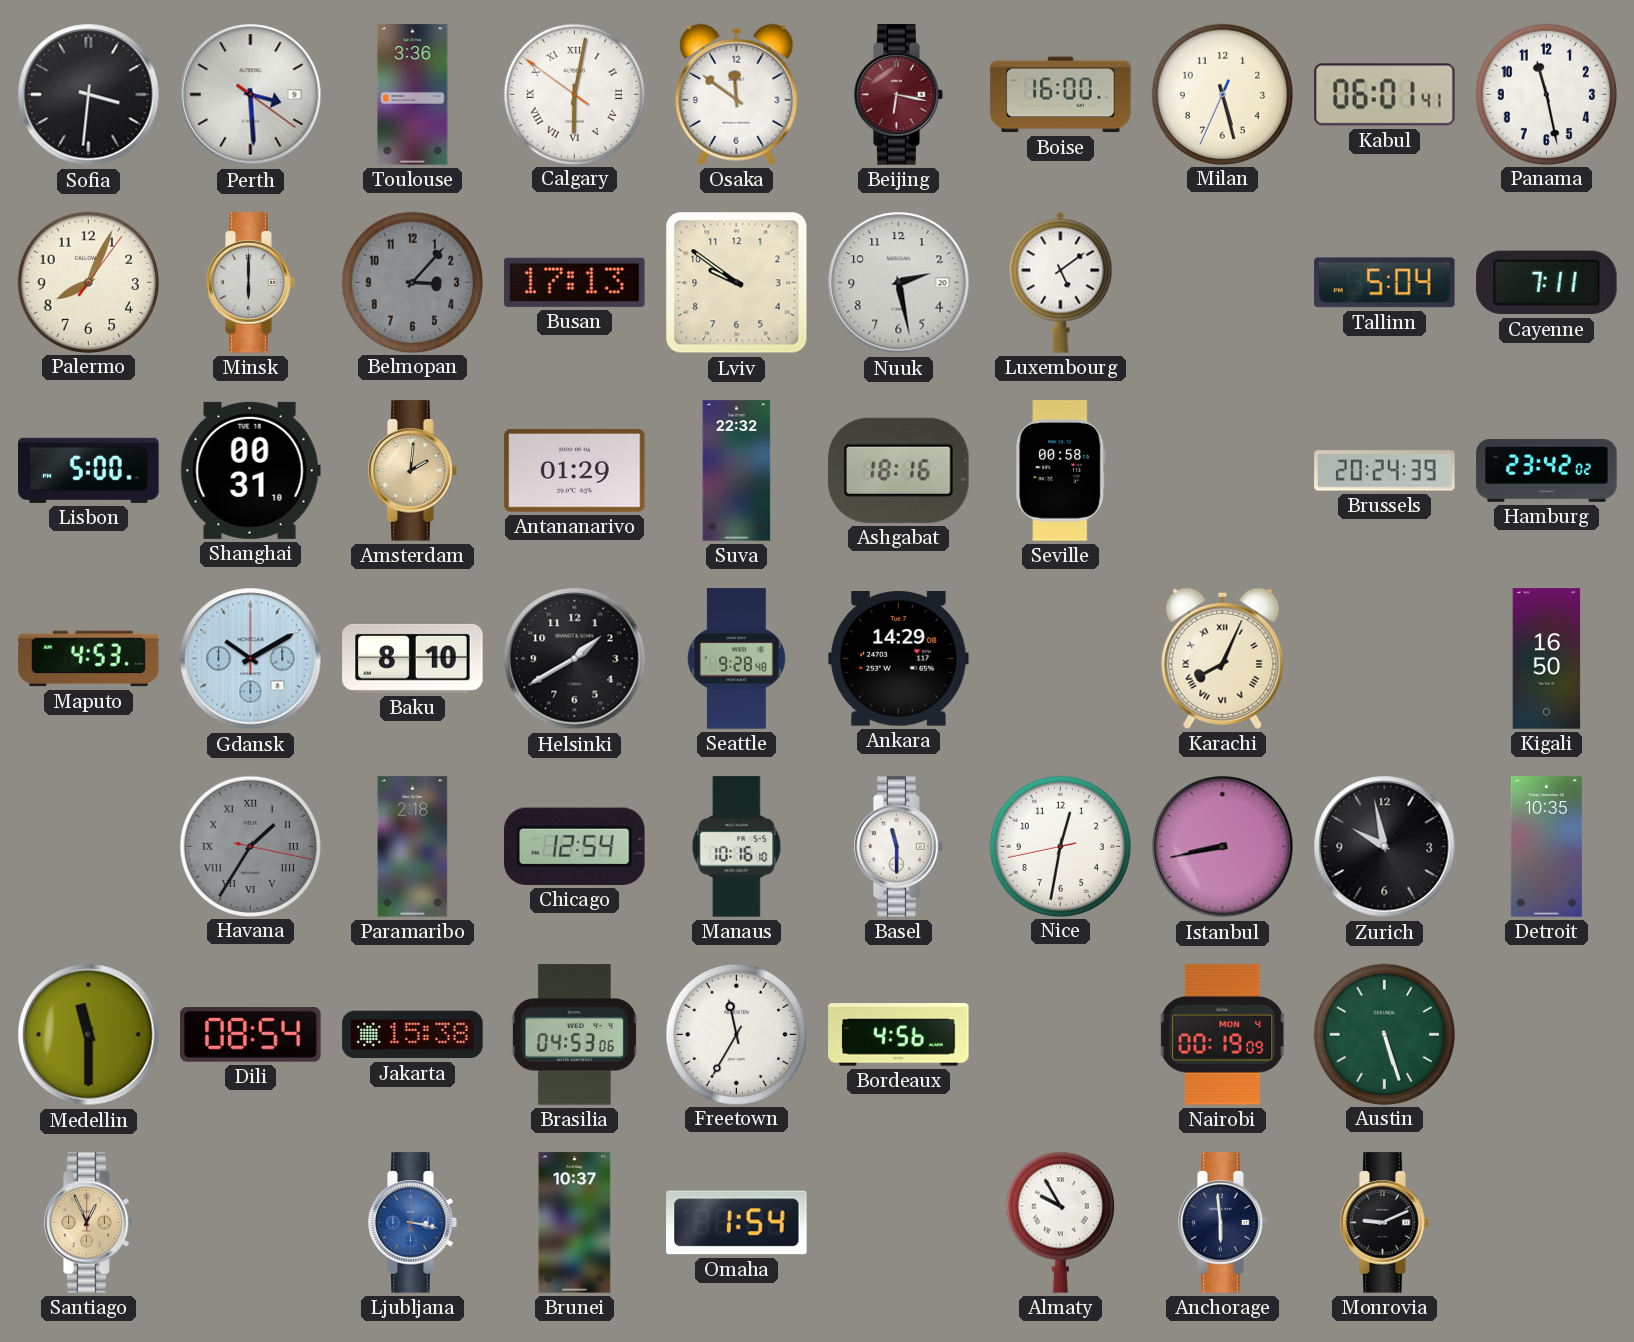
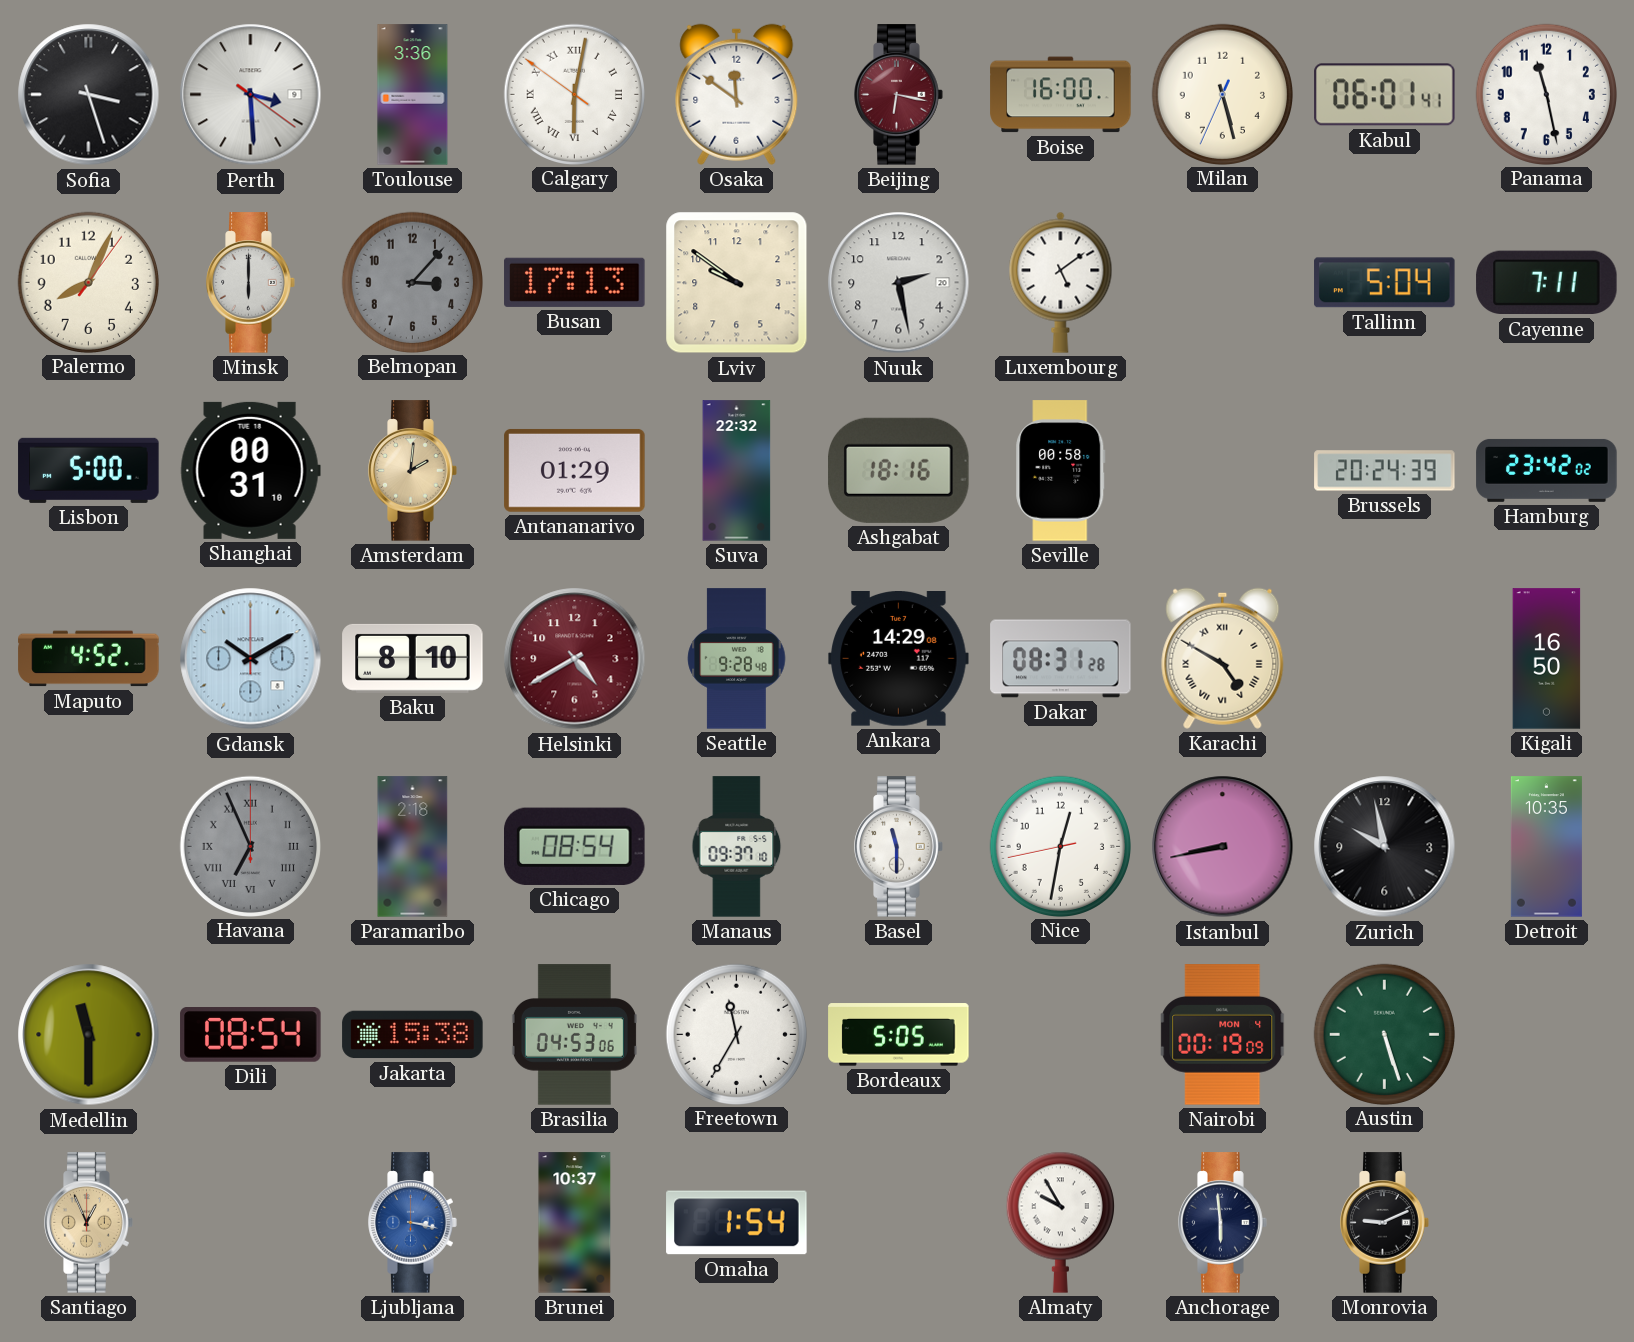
Sofia: 3:31 -> 3:27 (89, 95)
Maputo: 4:53 -> 4:52 (89, 659)
Helsinki: 1:40 -> 4:40 (575, 659)
Helsinki dial: black -> burgundy (575, 659)
Dakar: none -> 08:31 (1061, 659)
Karachi: 8:04 -> 4:50 (1223, 658)
Havana: 1:35 -> 6:56 (250, 846)
Chicago: 12:54 -> 08:54 (575, 846)
Manaus: 10:16 -> 09:37 (737, 847)
Bordeaux: 4:56 -> 5:05 (899, 1035)
